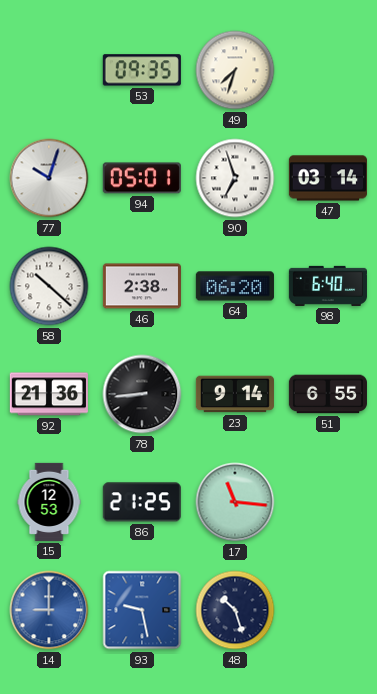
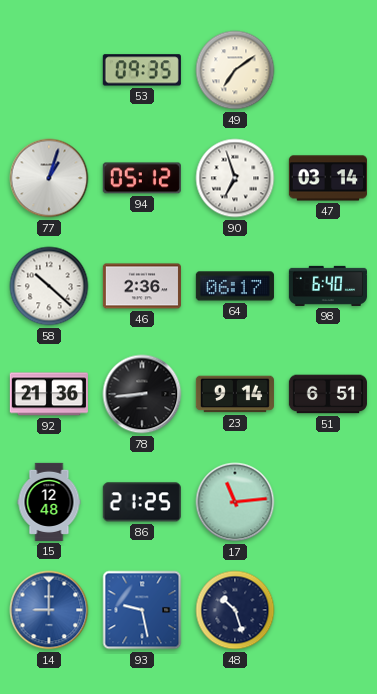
49: 7:33 -> 7:09 (235, 70)
77: 10:03 -> 1:03 (49, 178)
94: 05:01 -> 05:12 (142, 178)
46: 2:38 -> 2:36 (142, 286)
64: 06:20 -> 06:17 (235, 286)
51: 6:55 -> 6:51 (328, 394)
15: 12:53 -> 12:48 (49, 502)
17: 11:16 -> 11:14 (235, 502)
